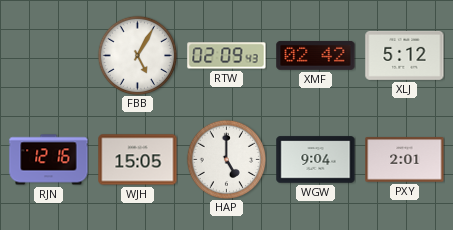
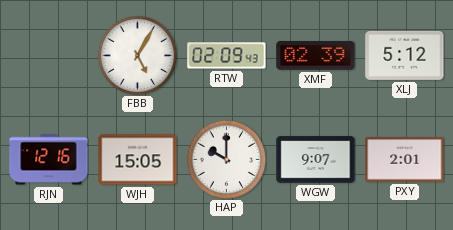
XMF: 02:42 -> 02:39 (316, 55)
HAP: 5:00 -> 10:00 (226, 159)
WGW: 9:04 -> 9:07 (316, 160)
